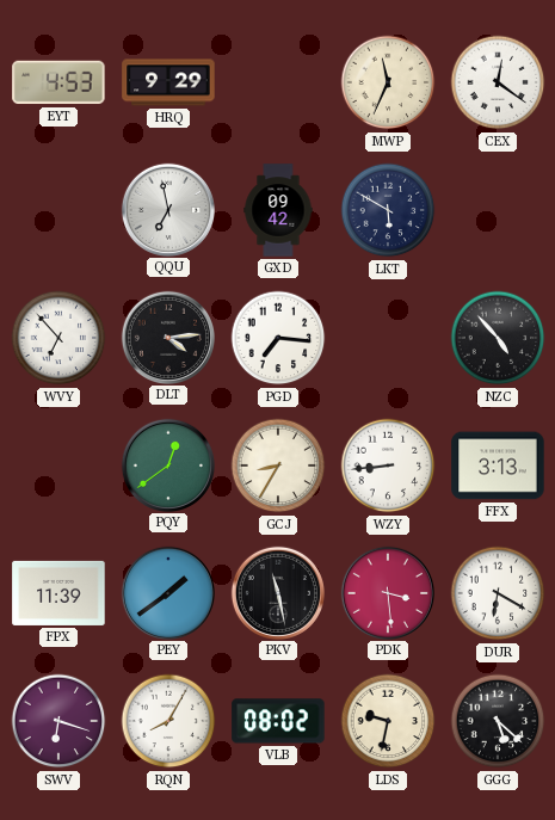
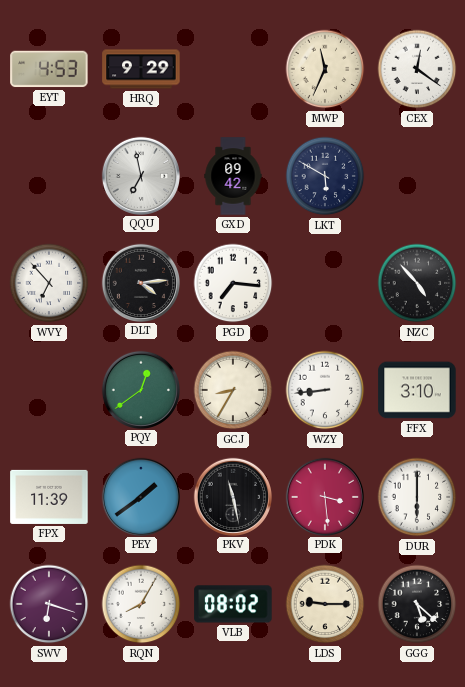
FFX: 3:13 -> 3:10 (417, 390)
DUR: 6:20 -> 6:00 (417, 497)
LDS: 9:32 -> 9:15 (325, 604)
